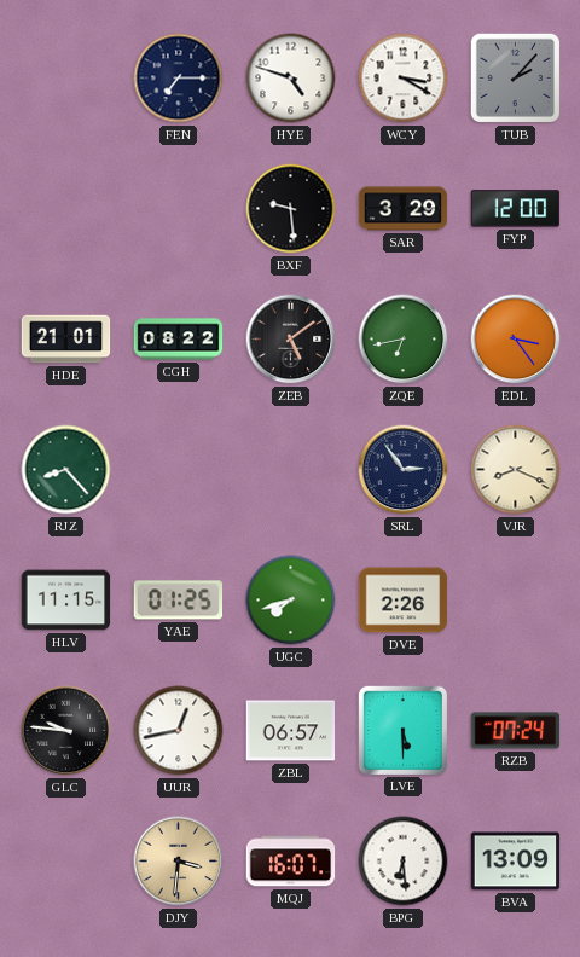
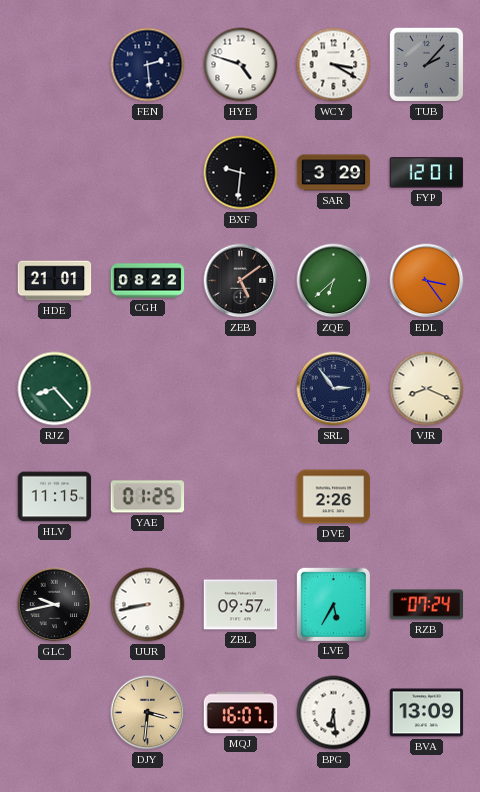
FEN: 7:15 -> 2:29 (148, 65)
BXF: 9:29 -> 9:31 (241, 173)
FYP: 12:00 -> 12:01 (427, 173)
ZQE: 6:43 -> 6:38 (334, 281)
UGC: 7:42 -> none (291, 601)
GLC: 9:46 -> 9:43 (55, 605)
UUR: 12:43 -> 8:43 (148, 605)
ZBL: 06:57 -> 09:57 (241, 605)
LVE: 5:30 -> 5:35 (333, 604)
